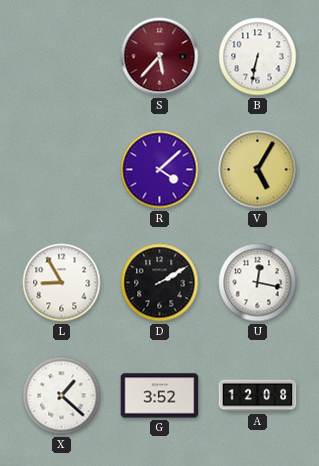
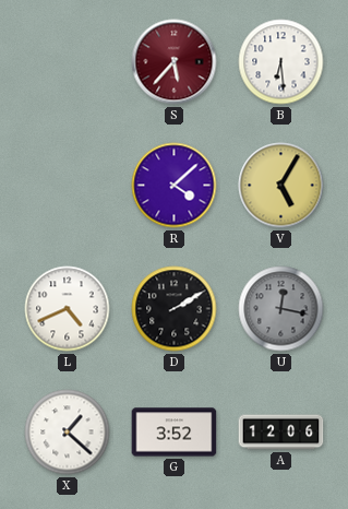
B: 6:32 -> 6:29 (281, 62)
L: 8:55 -> 4:41 (68, 309)
U dial: white -> grey (281, 309)
A: 12:08 -> 12:06 (281, 433)
